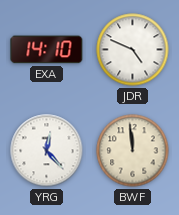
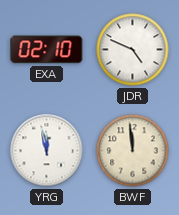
EXA: 14:10 -> 02:10 (47, 50)
YRG: 12:23 -> 11:58 (47, 151)
